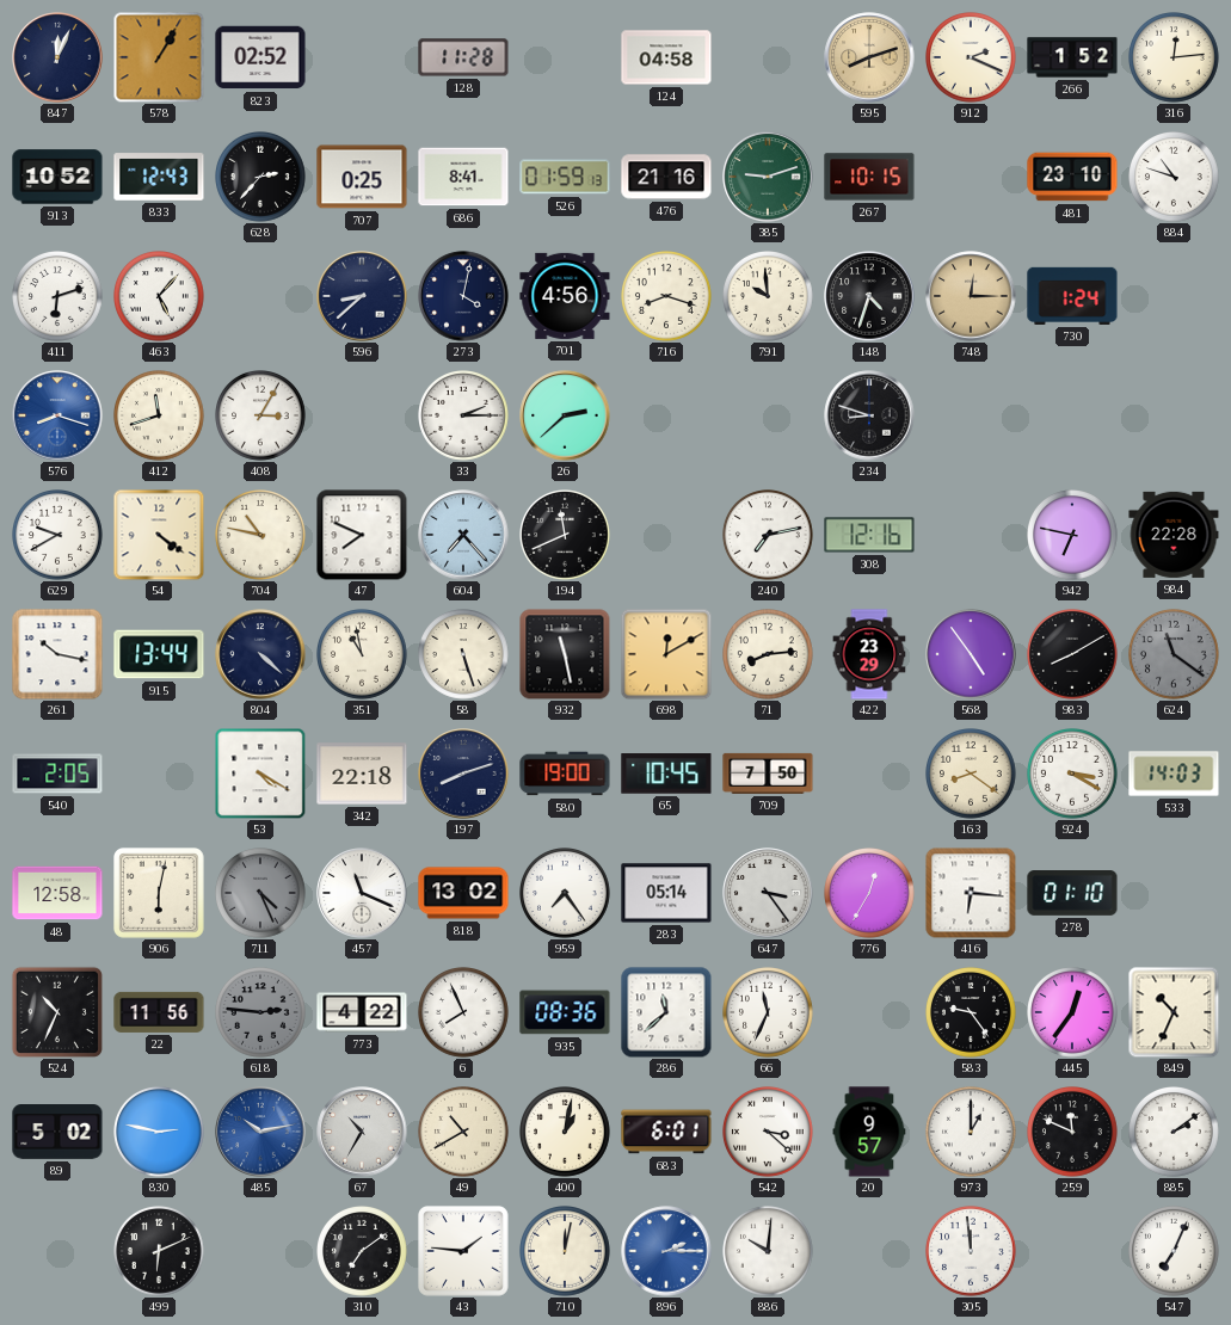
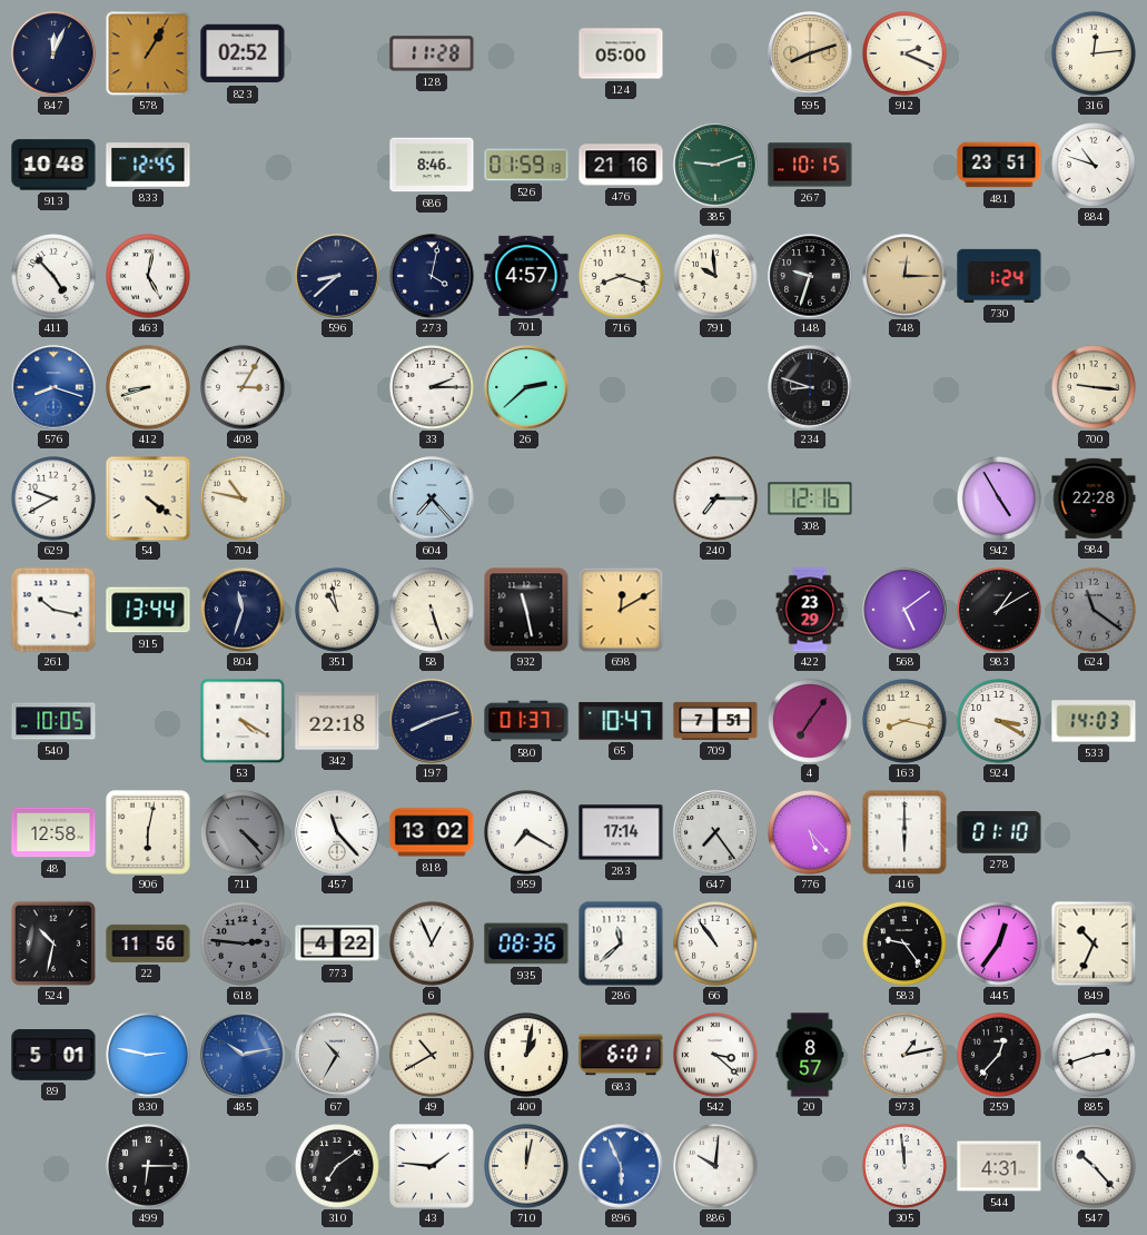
124: 04:58 -> 05:00 (621, 53)
266: 1:52 -> none (1072, 57)
913: 10:52 -> 10:48 (53, 165)
833: 12:43 -> 12:45 (148, 165)
628: 2:37 -> none (261, 178)
707: 0:25 -> none (362, 177)
686: 8:41 -> 8:46 (432, 165)
481: 23:10 -> 23:51 (999, 165)
411: 6:12 -> 4:53 (55, 277)
463: 5:07 -> 5:02 (149, 277)
701: 4:56 -> 4:57 (526, 276)
148: 4:33 -> 9:33 (810, 276)
412: 11:42 -> 8:42 (149, 388)
700: none -> 9:16 (1095, 388)
47: 7:49 -> none (362, 535)
194: 11:41 -> none (566, 536)
240: 7:13 -> 7:15 (716, 500)
942: 6:47 -> 4:55 (1000, 500)
804: 4:22 -> 11:33 (243, 610)
71: 8:14 -> none (769, 655)
568: 4:54 -> 5:09 (904, 610)
983: 8:10 -> 1:10 (1000, 611)
540: 2:05 -> 10:05 (53, 721)
580: 19:00 -> 01:37 (526, 721)
65: 10:45 -> 10:47 (621, 721)
709: 7:50 -> 7:51 (715, 721)
4: none -> 7:06 (811, 722)
163: 8:21 -> 8:17 (906, 722)
711: 4:26 -> 4:23 (244, 833)
457: 11:19 -> 11:23 (337, 832)
959: 7:24 -> 7:20 (527, 833)
283: 05:14 -> 17:14 (621, 832)
647: 3:24 -> 7:24 (715, 832)
776: 12:35 -> 5:23 (811, 833)
416: 6:16 -> 6:00 (904, 832)
524: 10:34 -> 10:32 (52, 942)
6: 7:56 -> 12:56 (433, 945)
66: 11:34 -> 10:54 (716, 945)
89: 5:02 -> 5:01 (53, 1056)
20: 9:57 -> 8:57 (810, 1055)
973: 1:00 -> 1:13 (906, 1056)
259: 11:49 -> 12:37 (1000, 1056)
885: 2:09 -> 2:42 (1095, 1056)
499: 6:11 -> 6:15 (149, 1167)
896: 2:15 -> 5:56 (621, 1166)
544: none -> 4:31 (999, 1166)
547: 7:04 -> 10:23 (1095, 1167)
